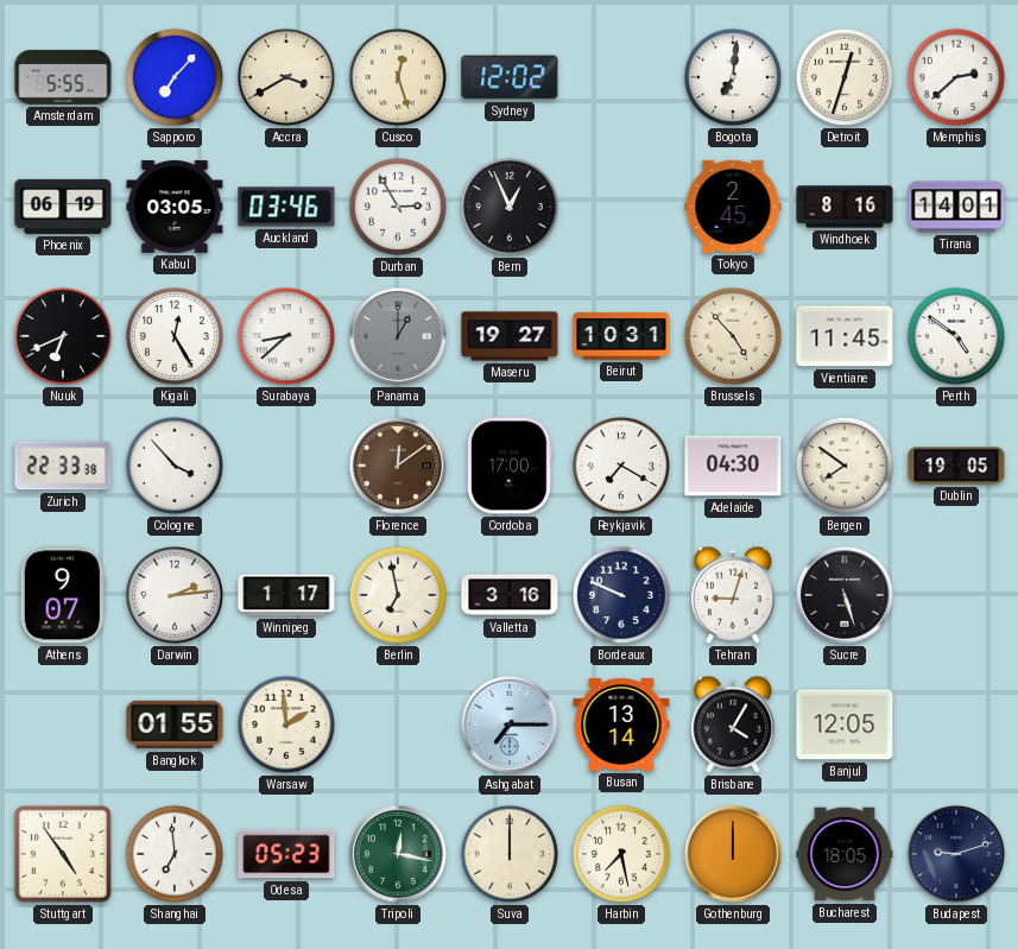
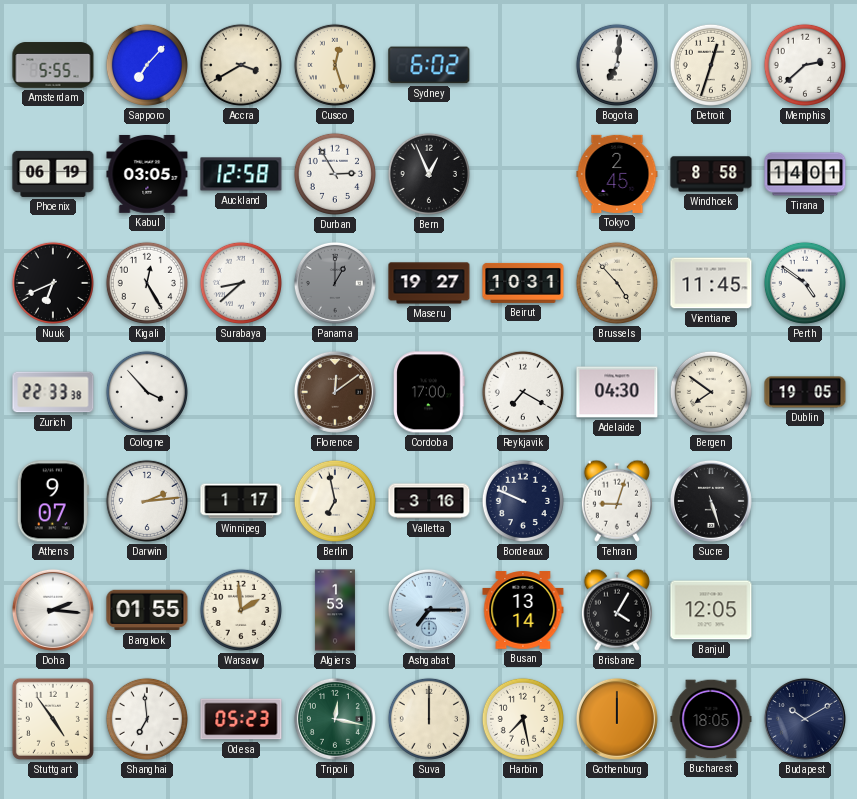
Sydney: 12:02 -> 6:02 (429, 65)
Auckland: 03:46 -> 12:58 (241, 174)
Windhoek: 8:16 -> 8:58 (711, 174)
Doha: none -> 2:16 (53, 610)
Algiers: none -> 1:53 (335, 610)
Budapest: 9:12 -> 10:10 (805, 719)
